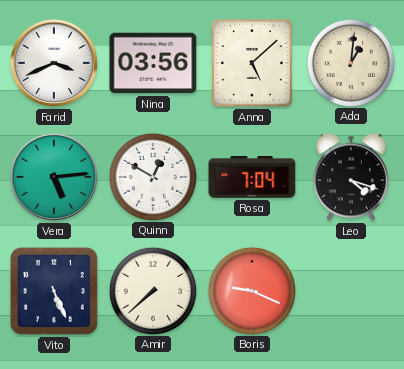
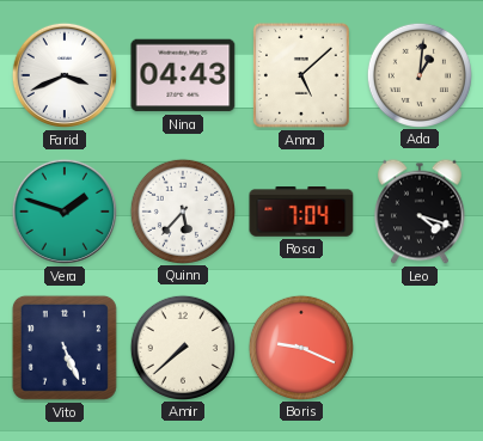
Nina: 03:56 -> 04:43 (183, 75)
Vera: 5:14 -> 1:48 (65, 212)
Quinn: 12:50 -> 5:37 (182, 210)
